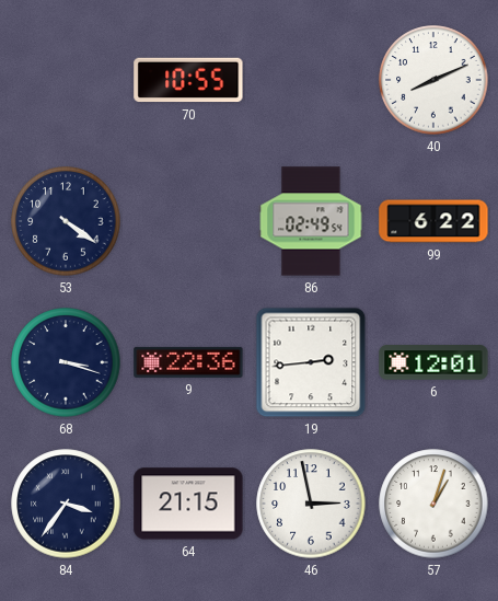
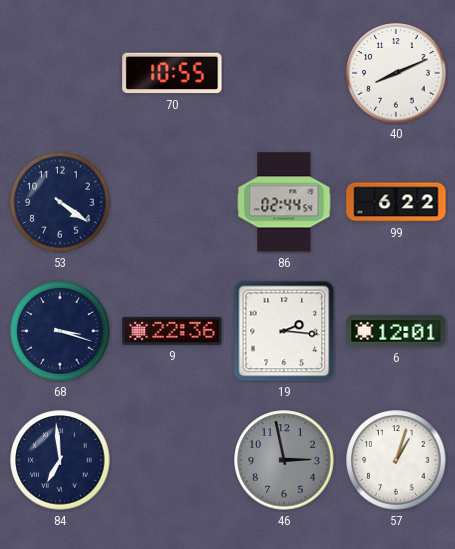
86: 02:49 -> 02:44 (284, 202)
19: 2:44 -> 2:16 (284, 331)
84: 3:36 -> 6:59 (60, 460)
64: 21:15 -> none (188, 504)
46 dial: white -> grey (284, 460)
